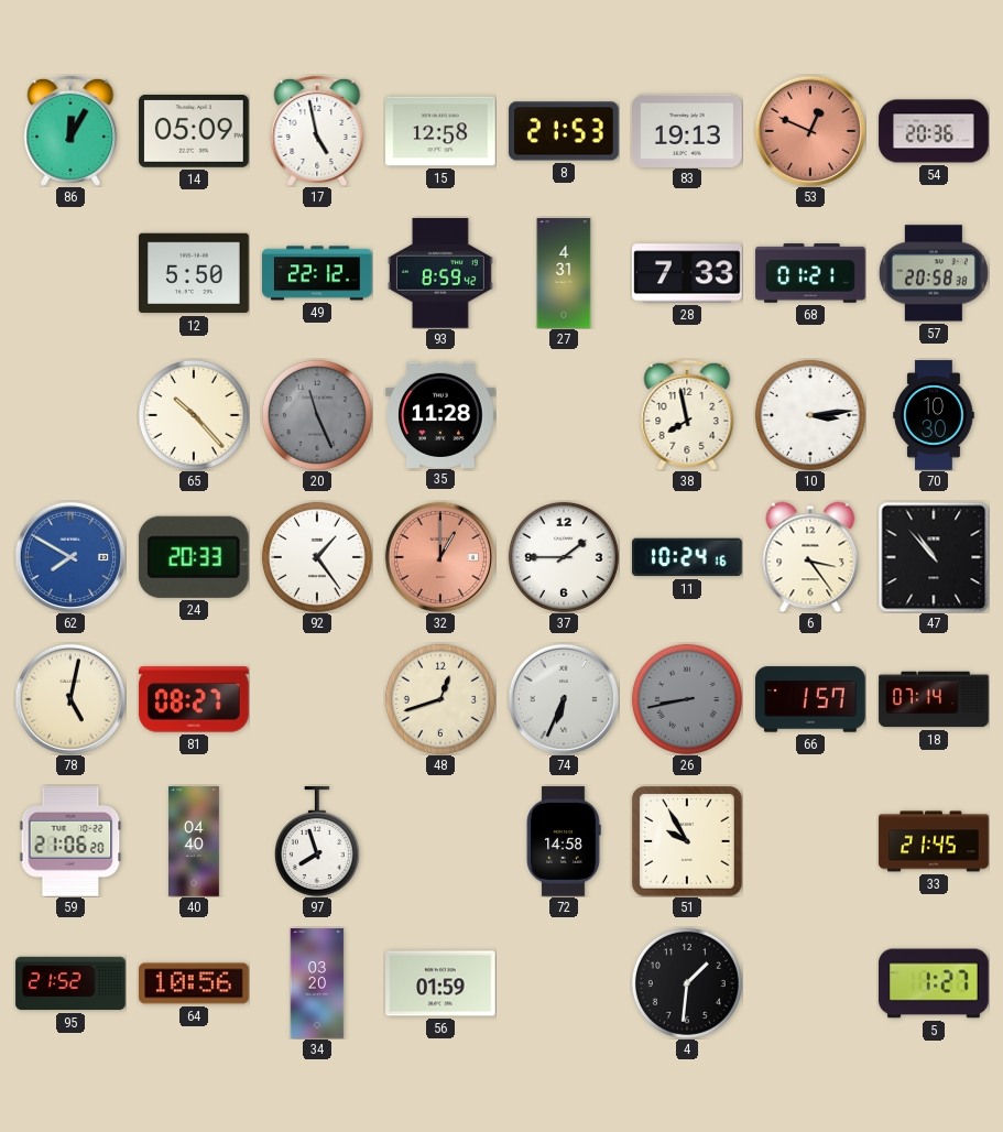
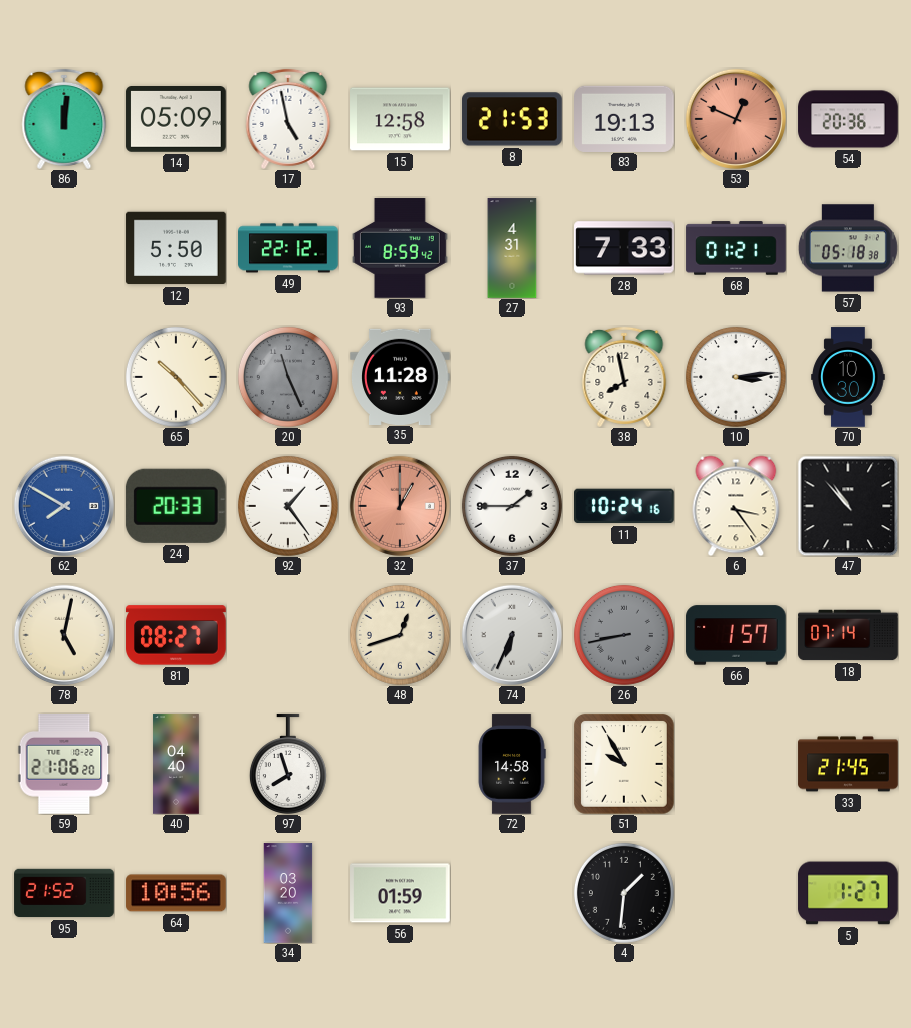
86: 12:05 -> 12:01 (64, 119)
57: 20:58 -> 05:18 (848, 248)
